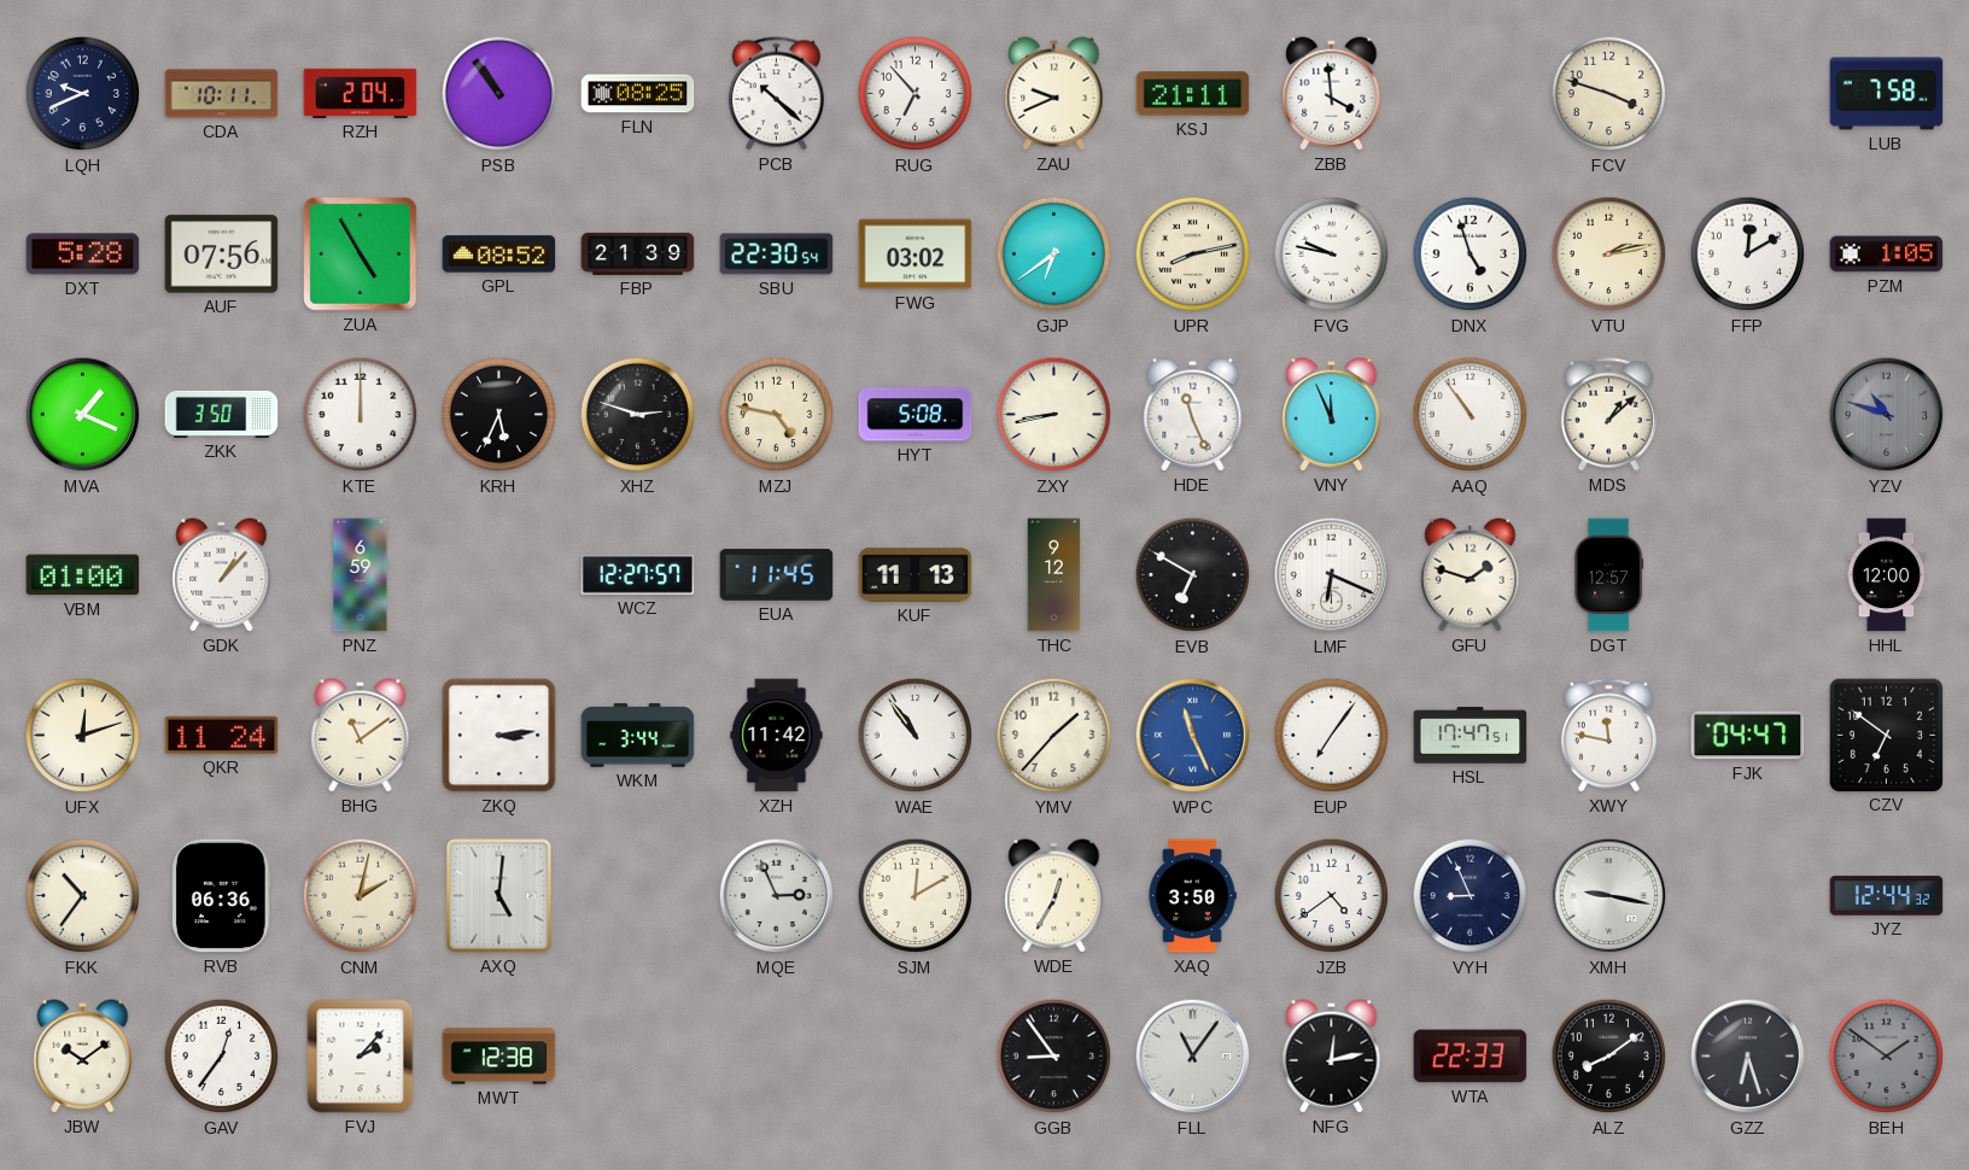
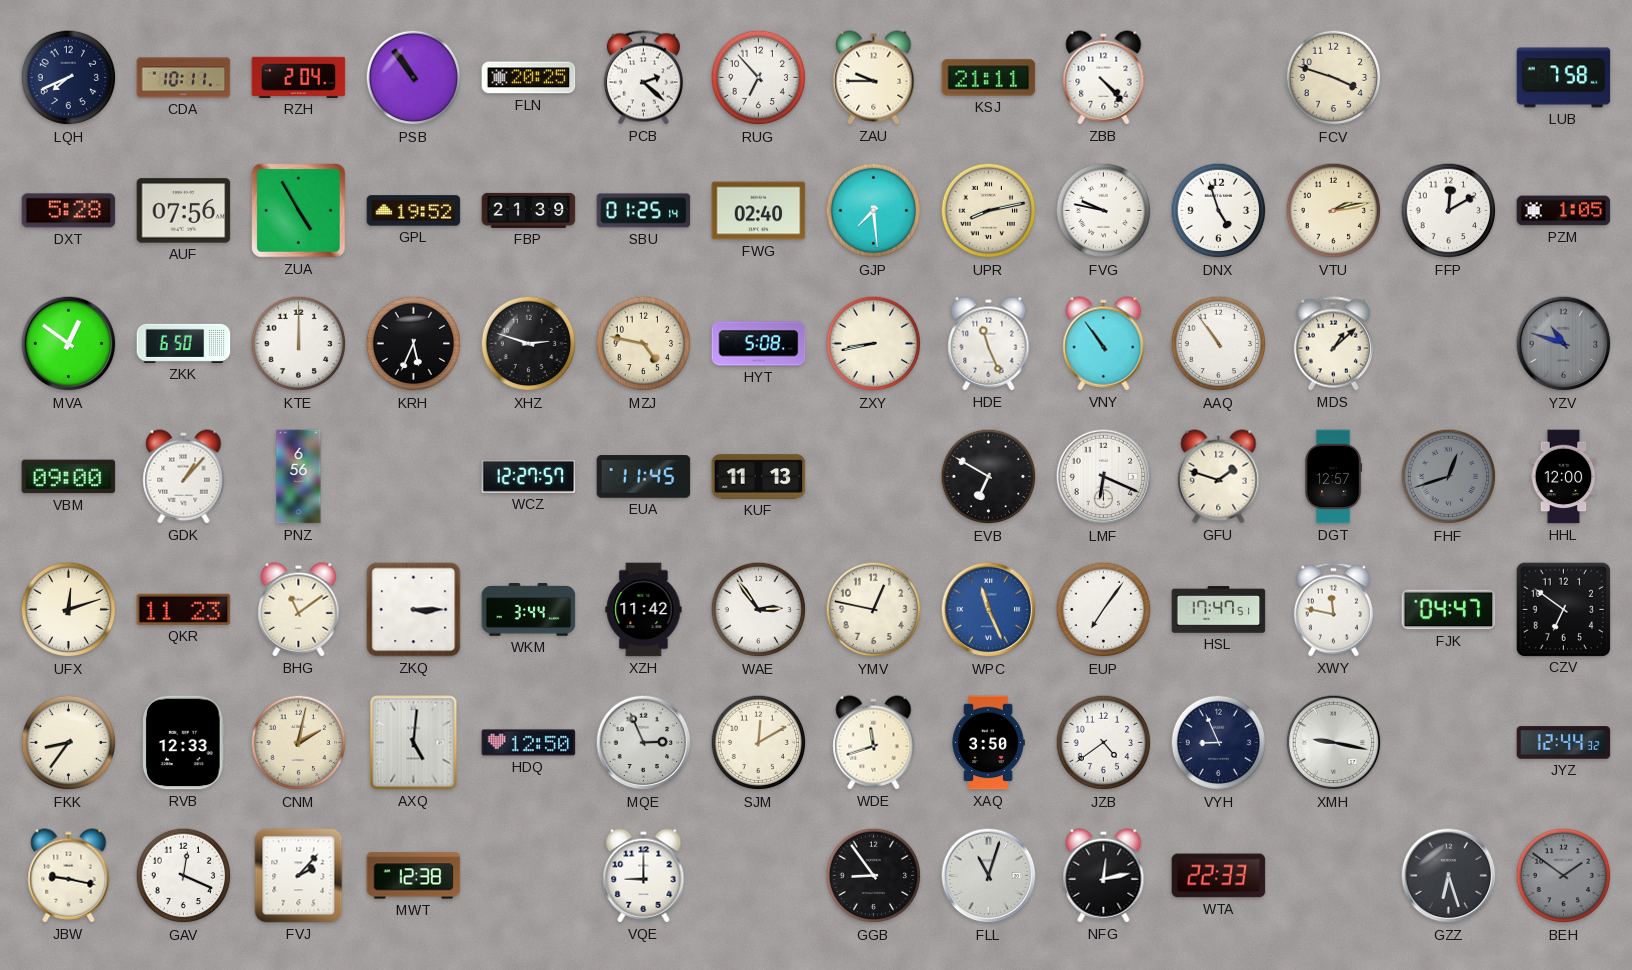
LQH: 9:41 -> 7:41 (69, 78)
FLN: 08:25 -> 20:25 (529, 78)
PCB: 10:22 -> 2:22 (643, 78)
ZAU: 9:41 -> 9:45 (874, 78)
ZBB: 3:59 -> 4:23 (1104, 78)
GPL: 08:52 -> 19:52 (414, 211)
SBU: 22:30 -> 01:25 (644, 211)
FWG: 03:02 -> 02:40 (759, 211)
GJP: 6:39 -> 7:29 (874, 211)
MVA: 1:19 -> 12:51 (69, 344)
ZKK: 3:50 -> 6:50 (184, 343)
VNY: 11:56 -> 10:54 (1104, 344)
VBM: 01:00 -> 09:00 (69, 477)
PNZ: 6:59 -> 6:56 (299, 477)
THC: 9:12 -> none (1054, 575)
FHF: none -> 12:42 (1449, 477)
QKR: 11:24 -> 11:23 (184, 609)
ZKQ: 3:14 -> 3:15 (414, 610)
WAE: 10:54 -> 2:54 (759, 610)
YMV: 1:37 -> 12:47 (874, 610)
FKK: 10:36 -> 8:36 (69, 743)
RVB: 06:36 -> 12:33 (184, 743)
HDQ: none -> 12:50 (529, 743)
WDE: 12:35 -> 11:42 (874, 743)
JBW: 10:09 -> 9:17 (69, 876)
GAV: 12:36 -> 12:19 (184, 876)
VQE: none -> 9:00 (644, 876)
FLL: 11:06 -> 11:03 (989, 876)
ALZ: 8:09 -> none (1609, 1057)
